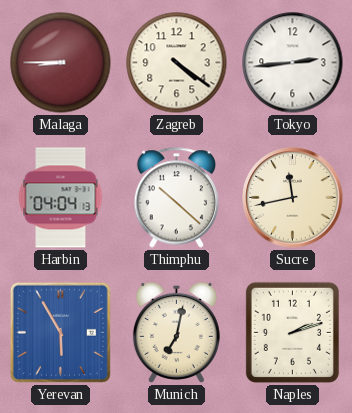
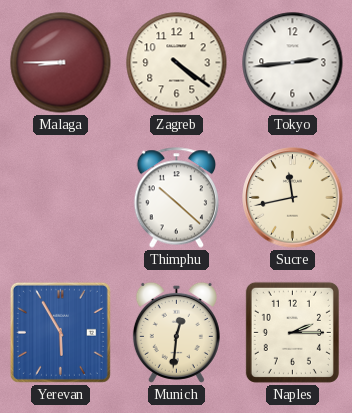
Harbin: 04:04 -> none (61, 198)
Munich: 7:02 -> 12:31 (176, 332)
Naples: 2:12 -> 2:15 (292, 332)
